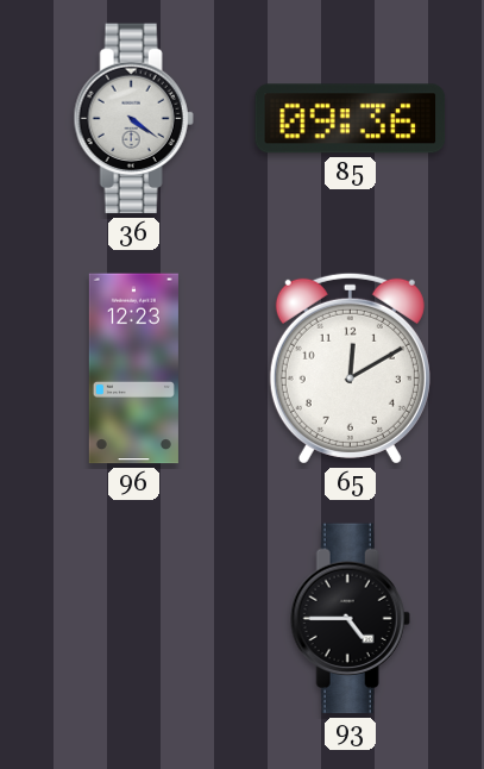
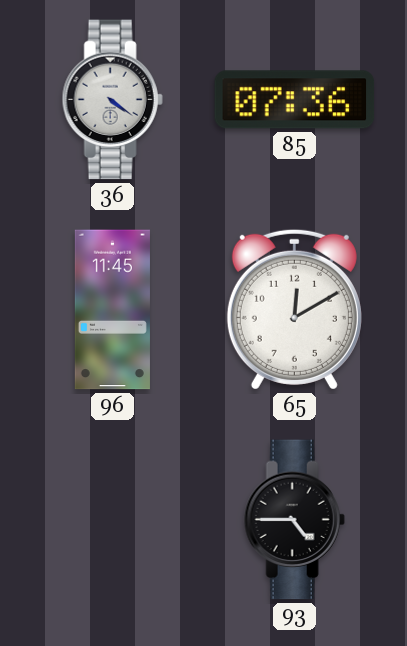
85: 09:36 -> 07:36 (295, 100)
96: 12:23 -> 11:45 (112, 310)
